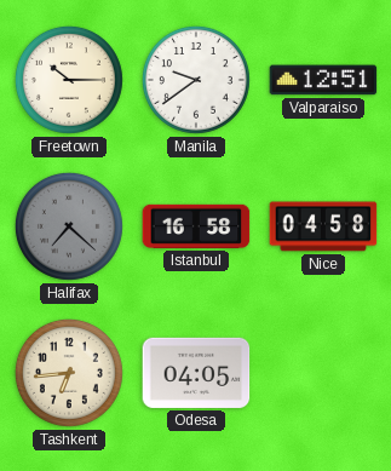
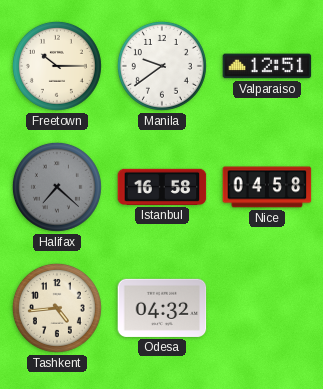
Tashkent: 6:44 -> 4:44 (57, 308)
Odesa: 04:05 -> 04:32 (162, 308)
